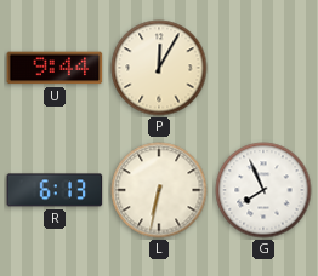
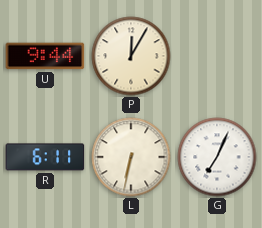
R: 6:13 -> 6:11 (45, 157)
G: 7:56 -> 7:04 (217, 157)
